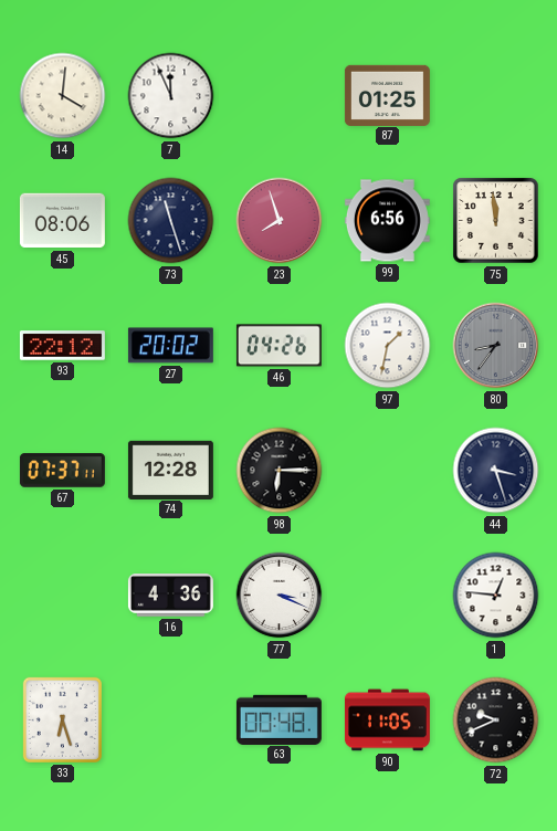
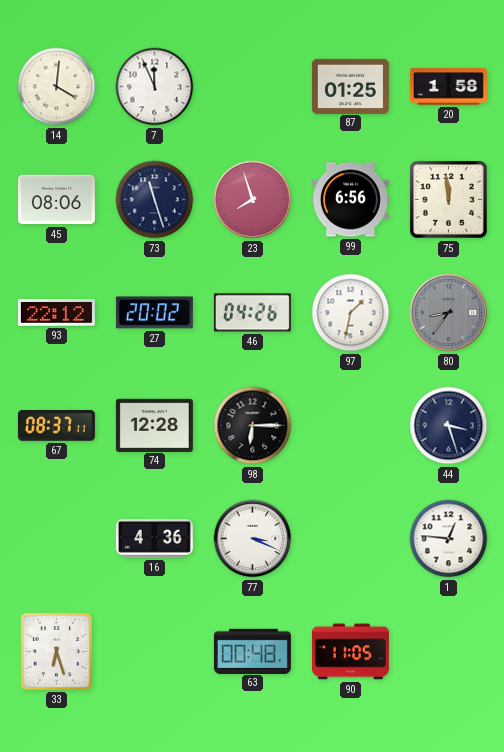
20: none -> 1:58 (448, 87)
67: 07:37 -> 08:37 (56, 426)
72: 9:41 -> none (496, 720)
